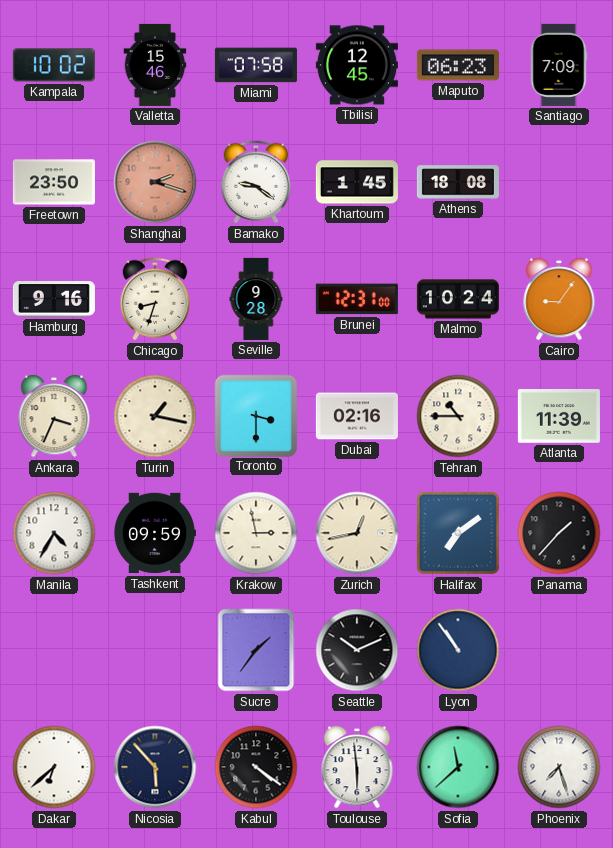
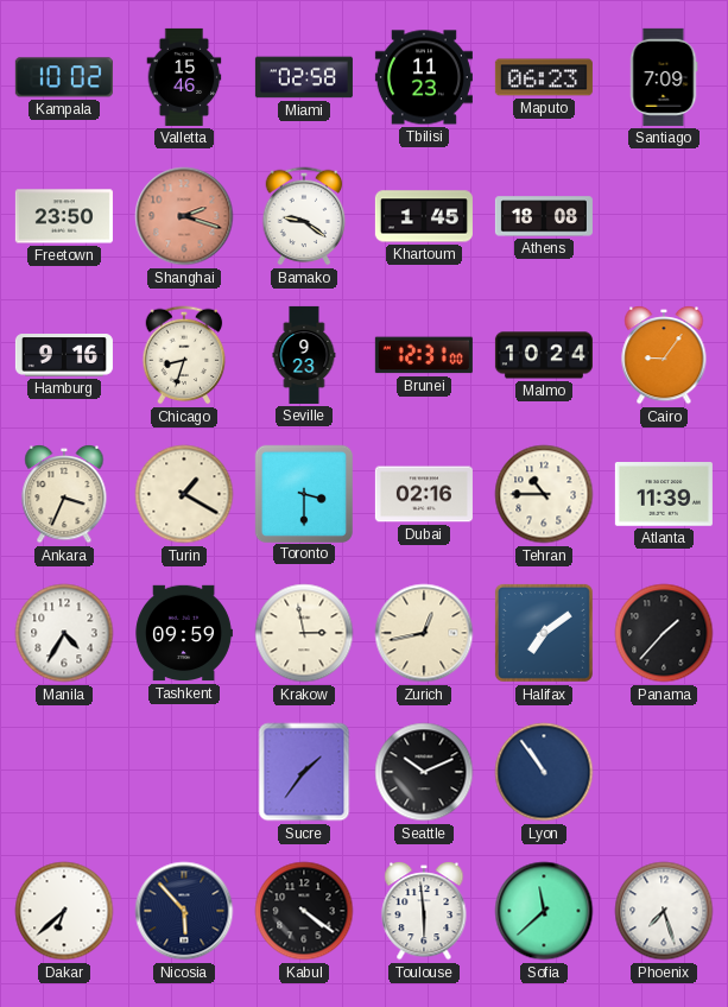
Miami: 07:58 -> 02:58 (304, 77)
Tbilisi: 12:45 -> 11:23 (424, 77)
Seville: 9:28 -> 9:23 (304, 355)
Turin: 1:17 -> 1:20 (184, 494)
